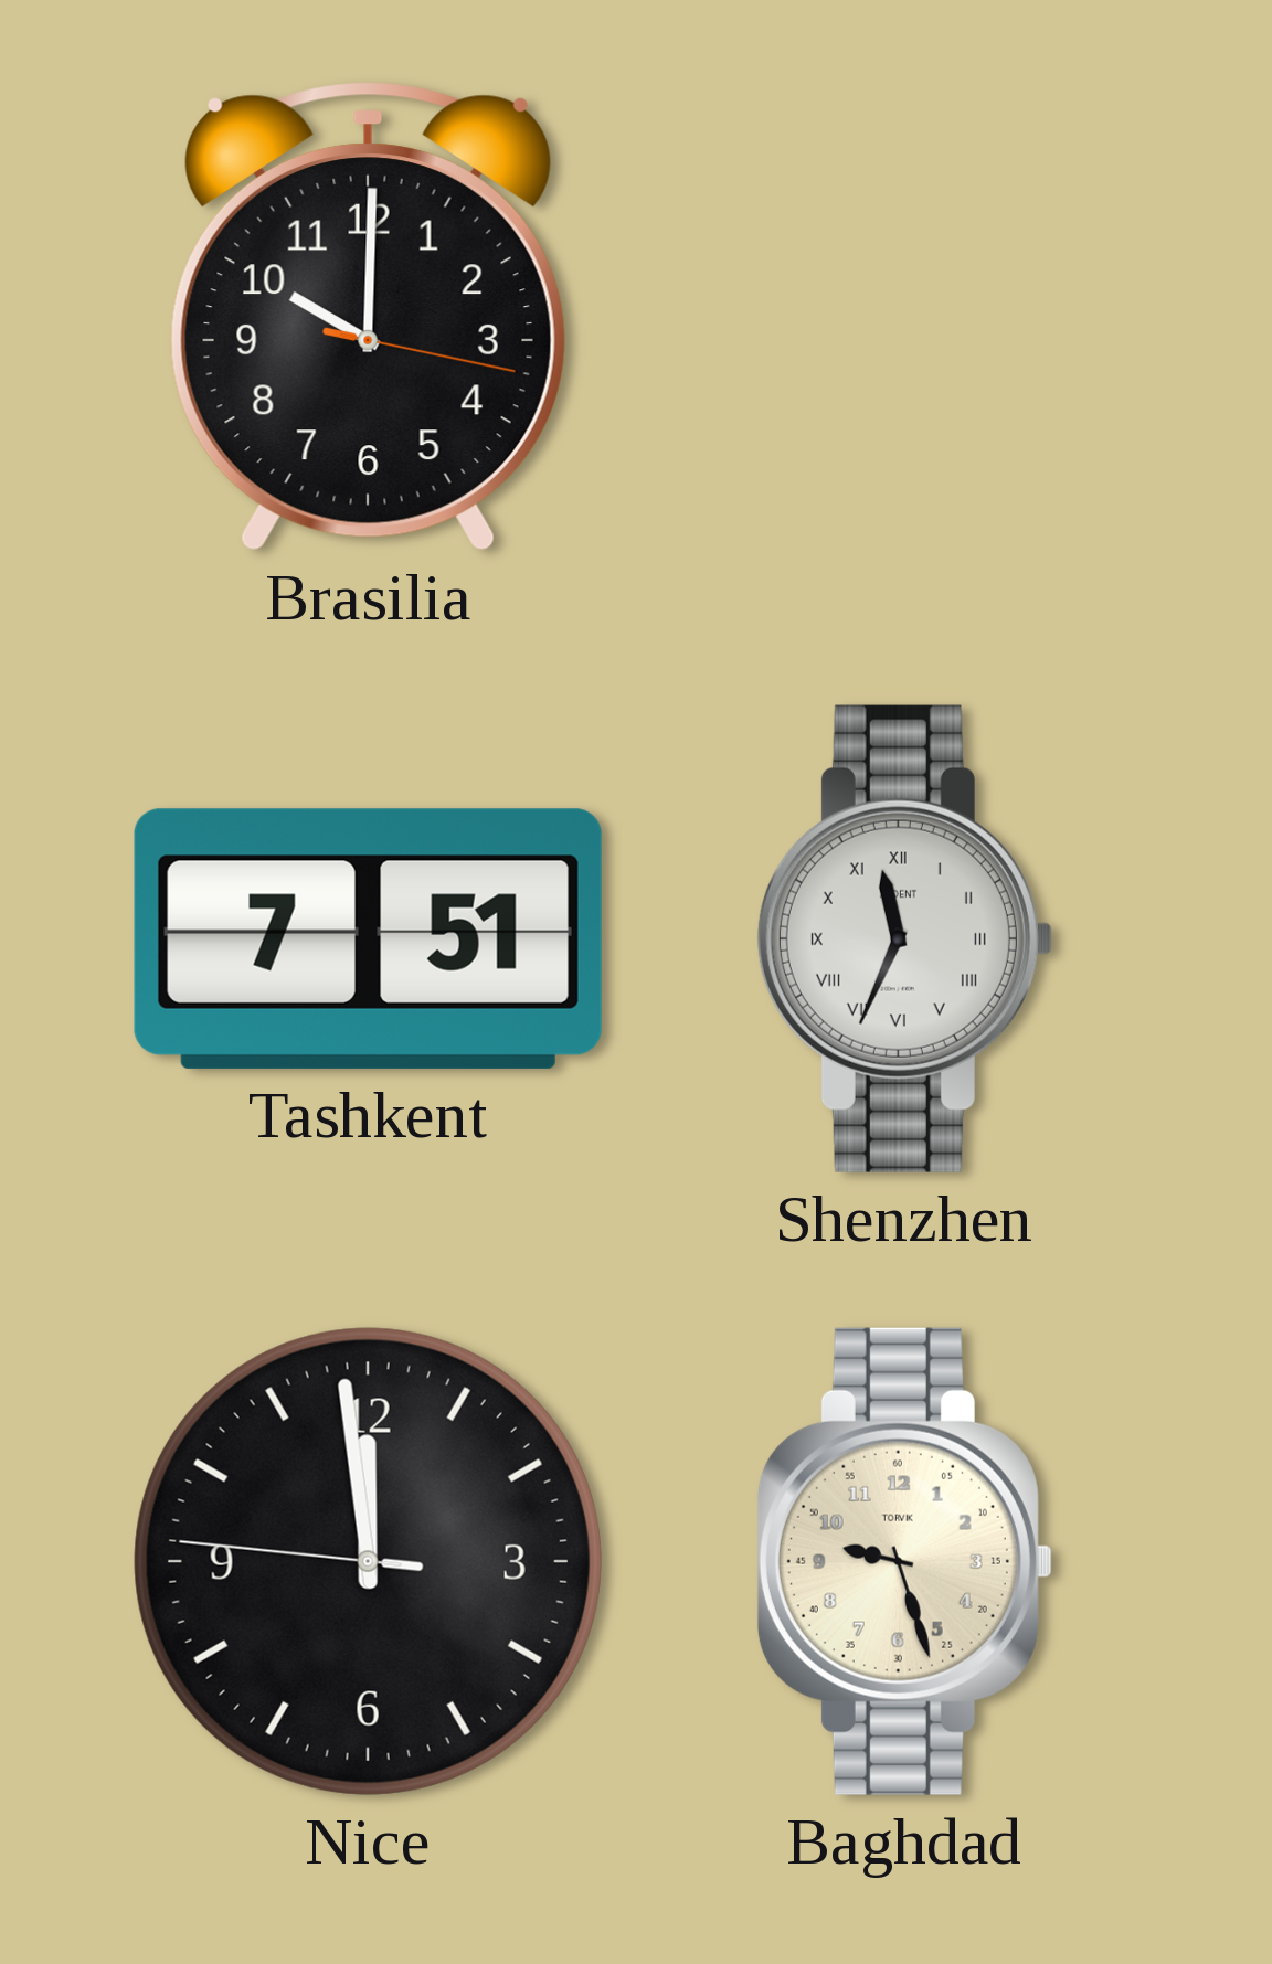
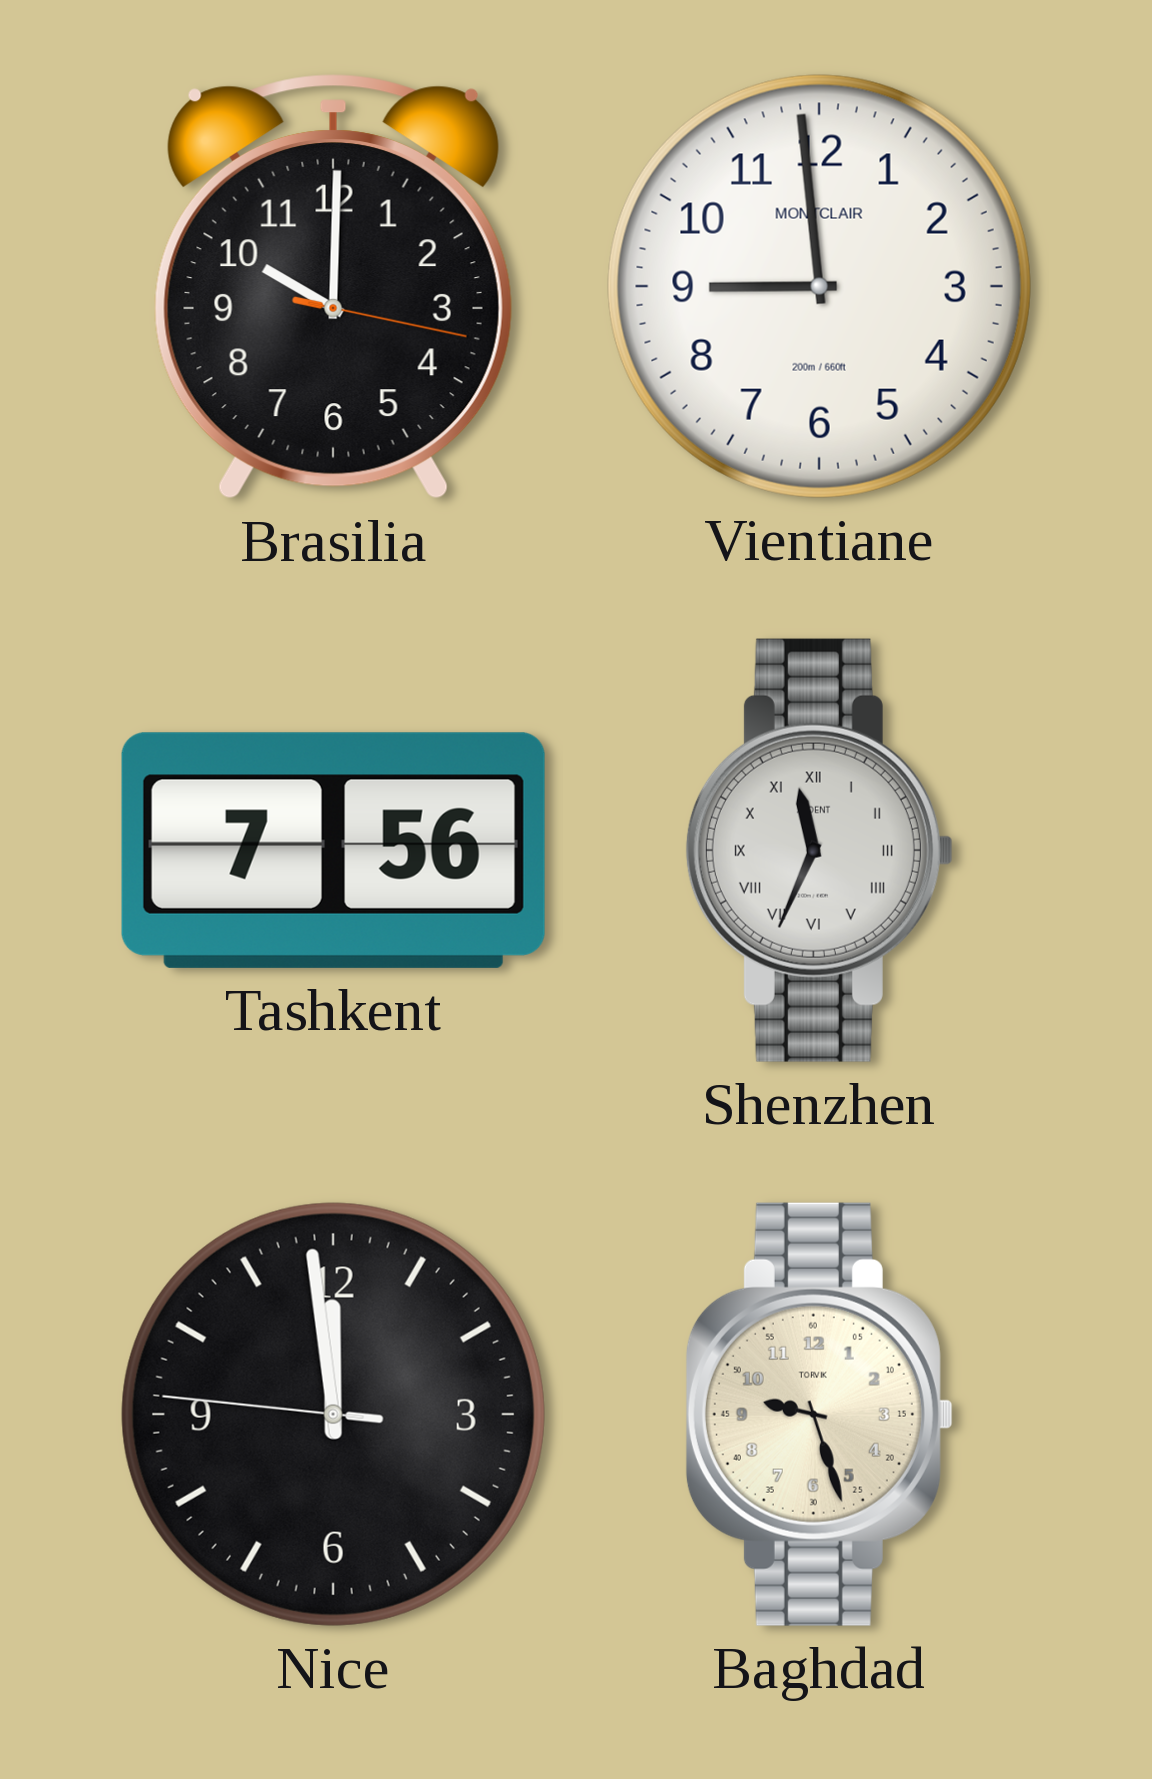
Vientiane: none -> 8:59 (819, 286)
Tashkent: 7:51 -> 7:56 (333, 850)
